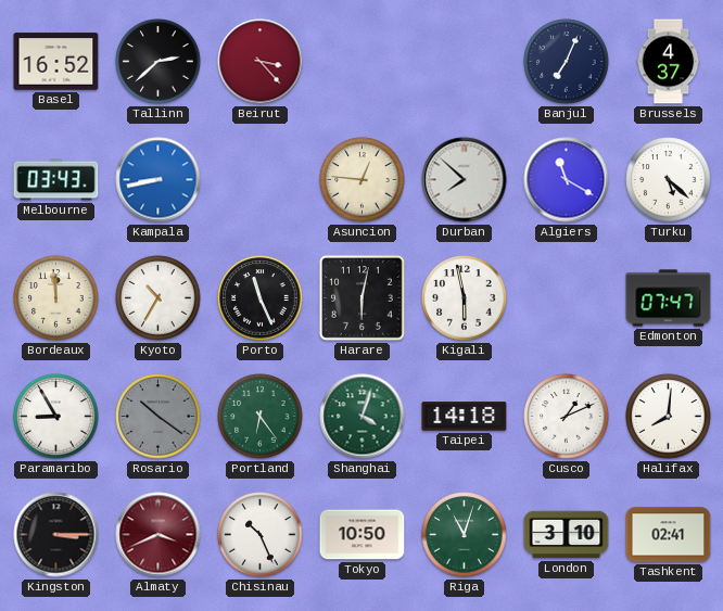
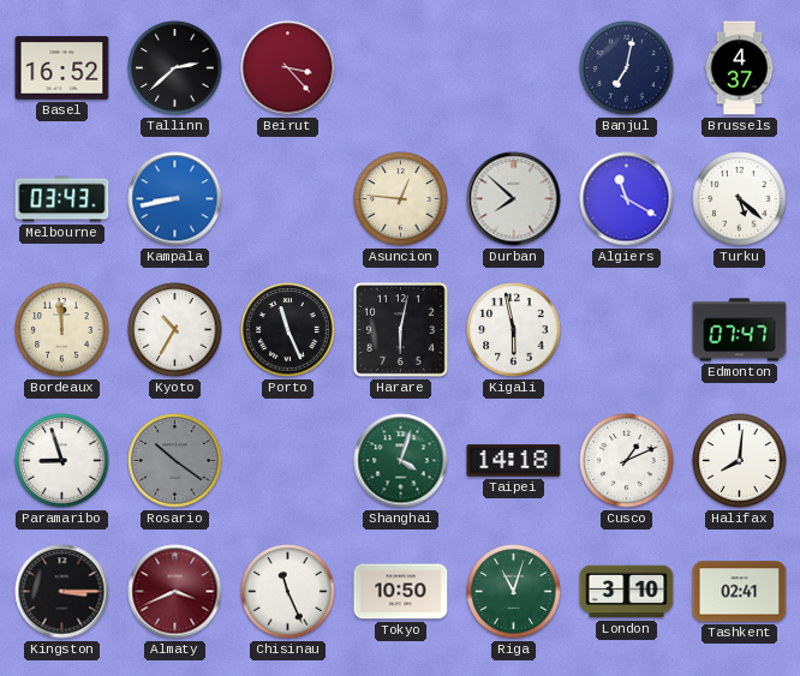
Banjul: 7:04 -> 7:02 (627, 68)
Paramaribo: 8:55 -> 8:57 (62, 461)
Portland: 6:24 -> none (261, 417)
Chisinau: 10:26 -> 11:26 (288, 592)
